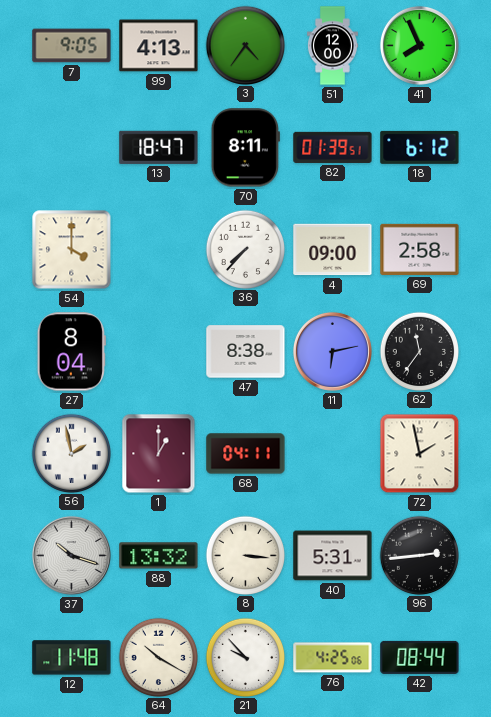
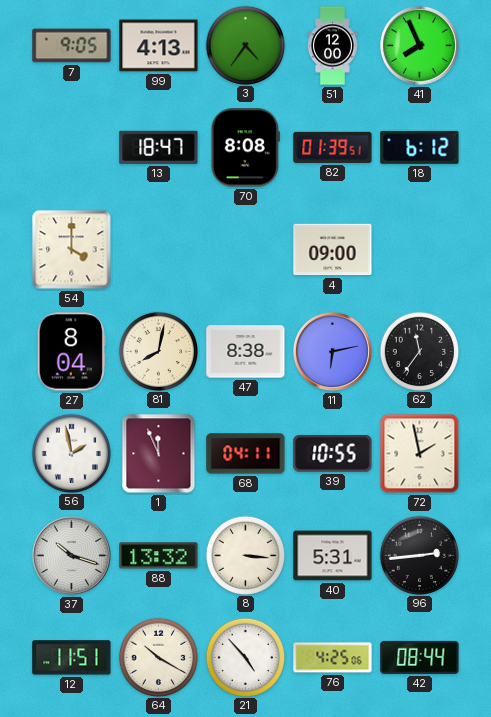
70: 8:11 -> 8:08 (245, 148)
36: 7:37 -> none (245, 249)
69: 2:58 -> none (420, 249)
81: none -> 8:02 (158, 351)
1: 1:00 -> 11:56 (159, 454)
39: none -> 10:55 (333, 453)
12: 11:48 -> 11:51 (72, 658)
21: 9:53 -> 4:53 (245, 657)
